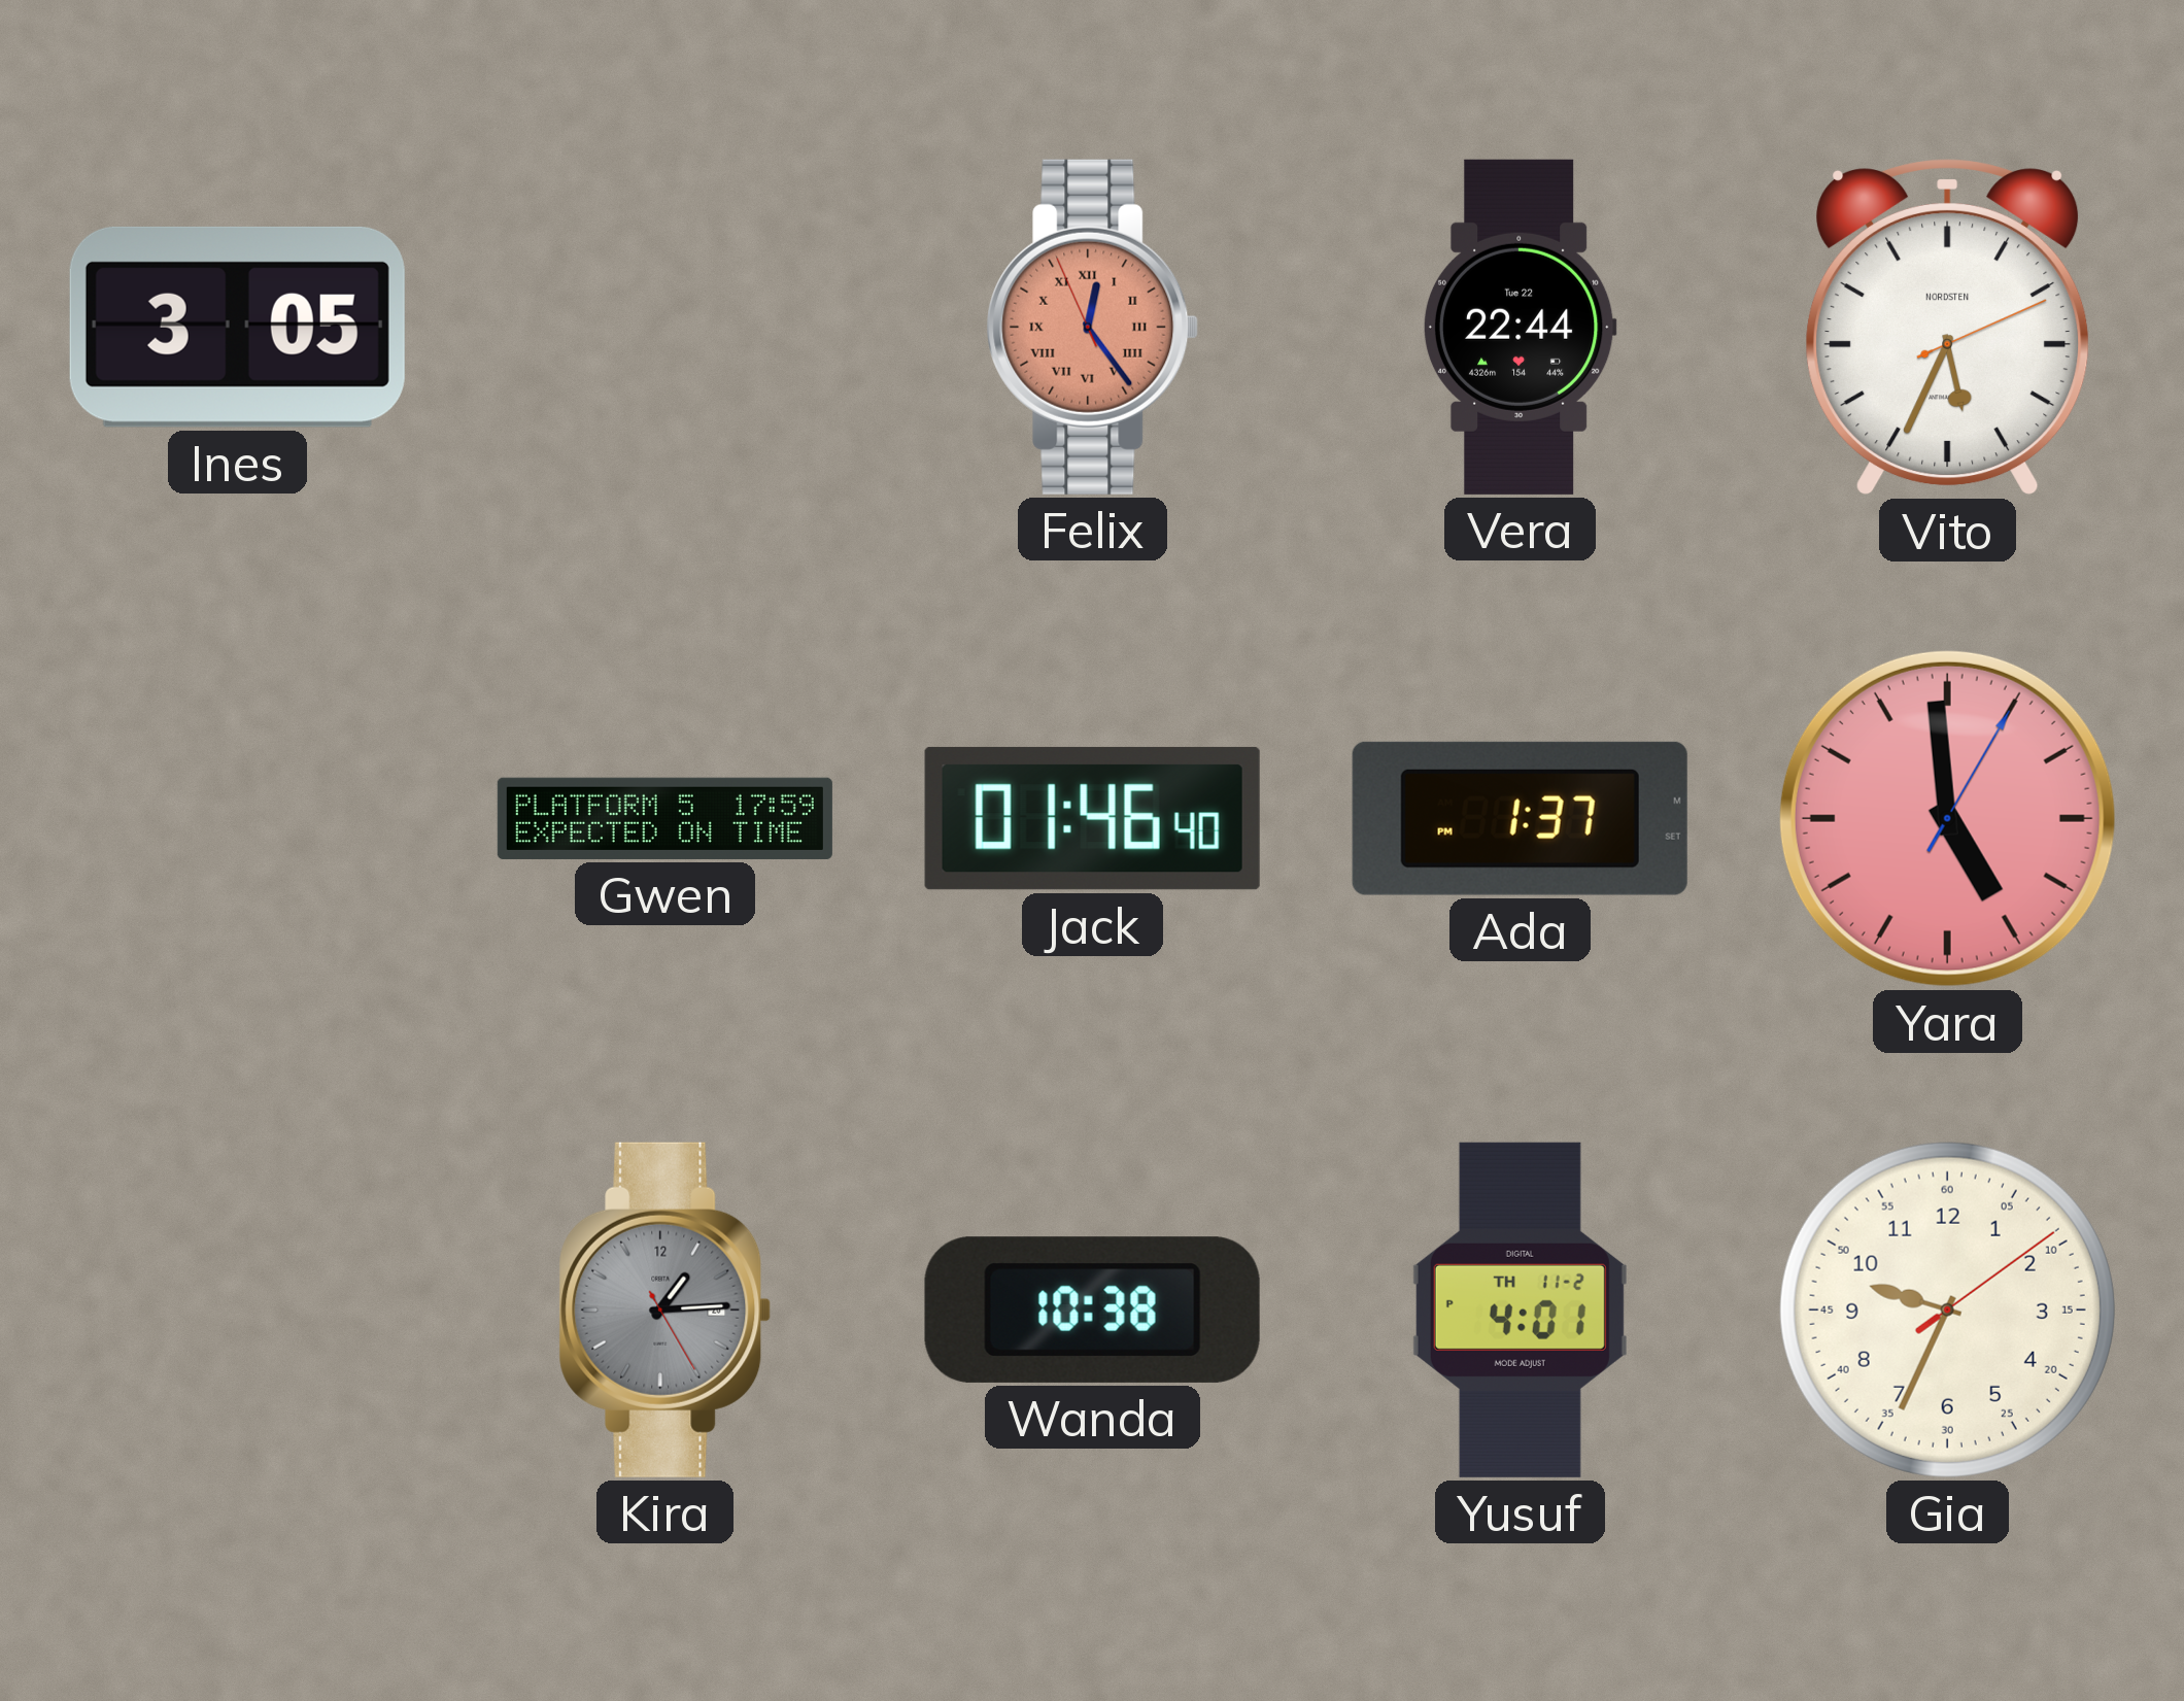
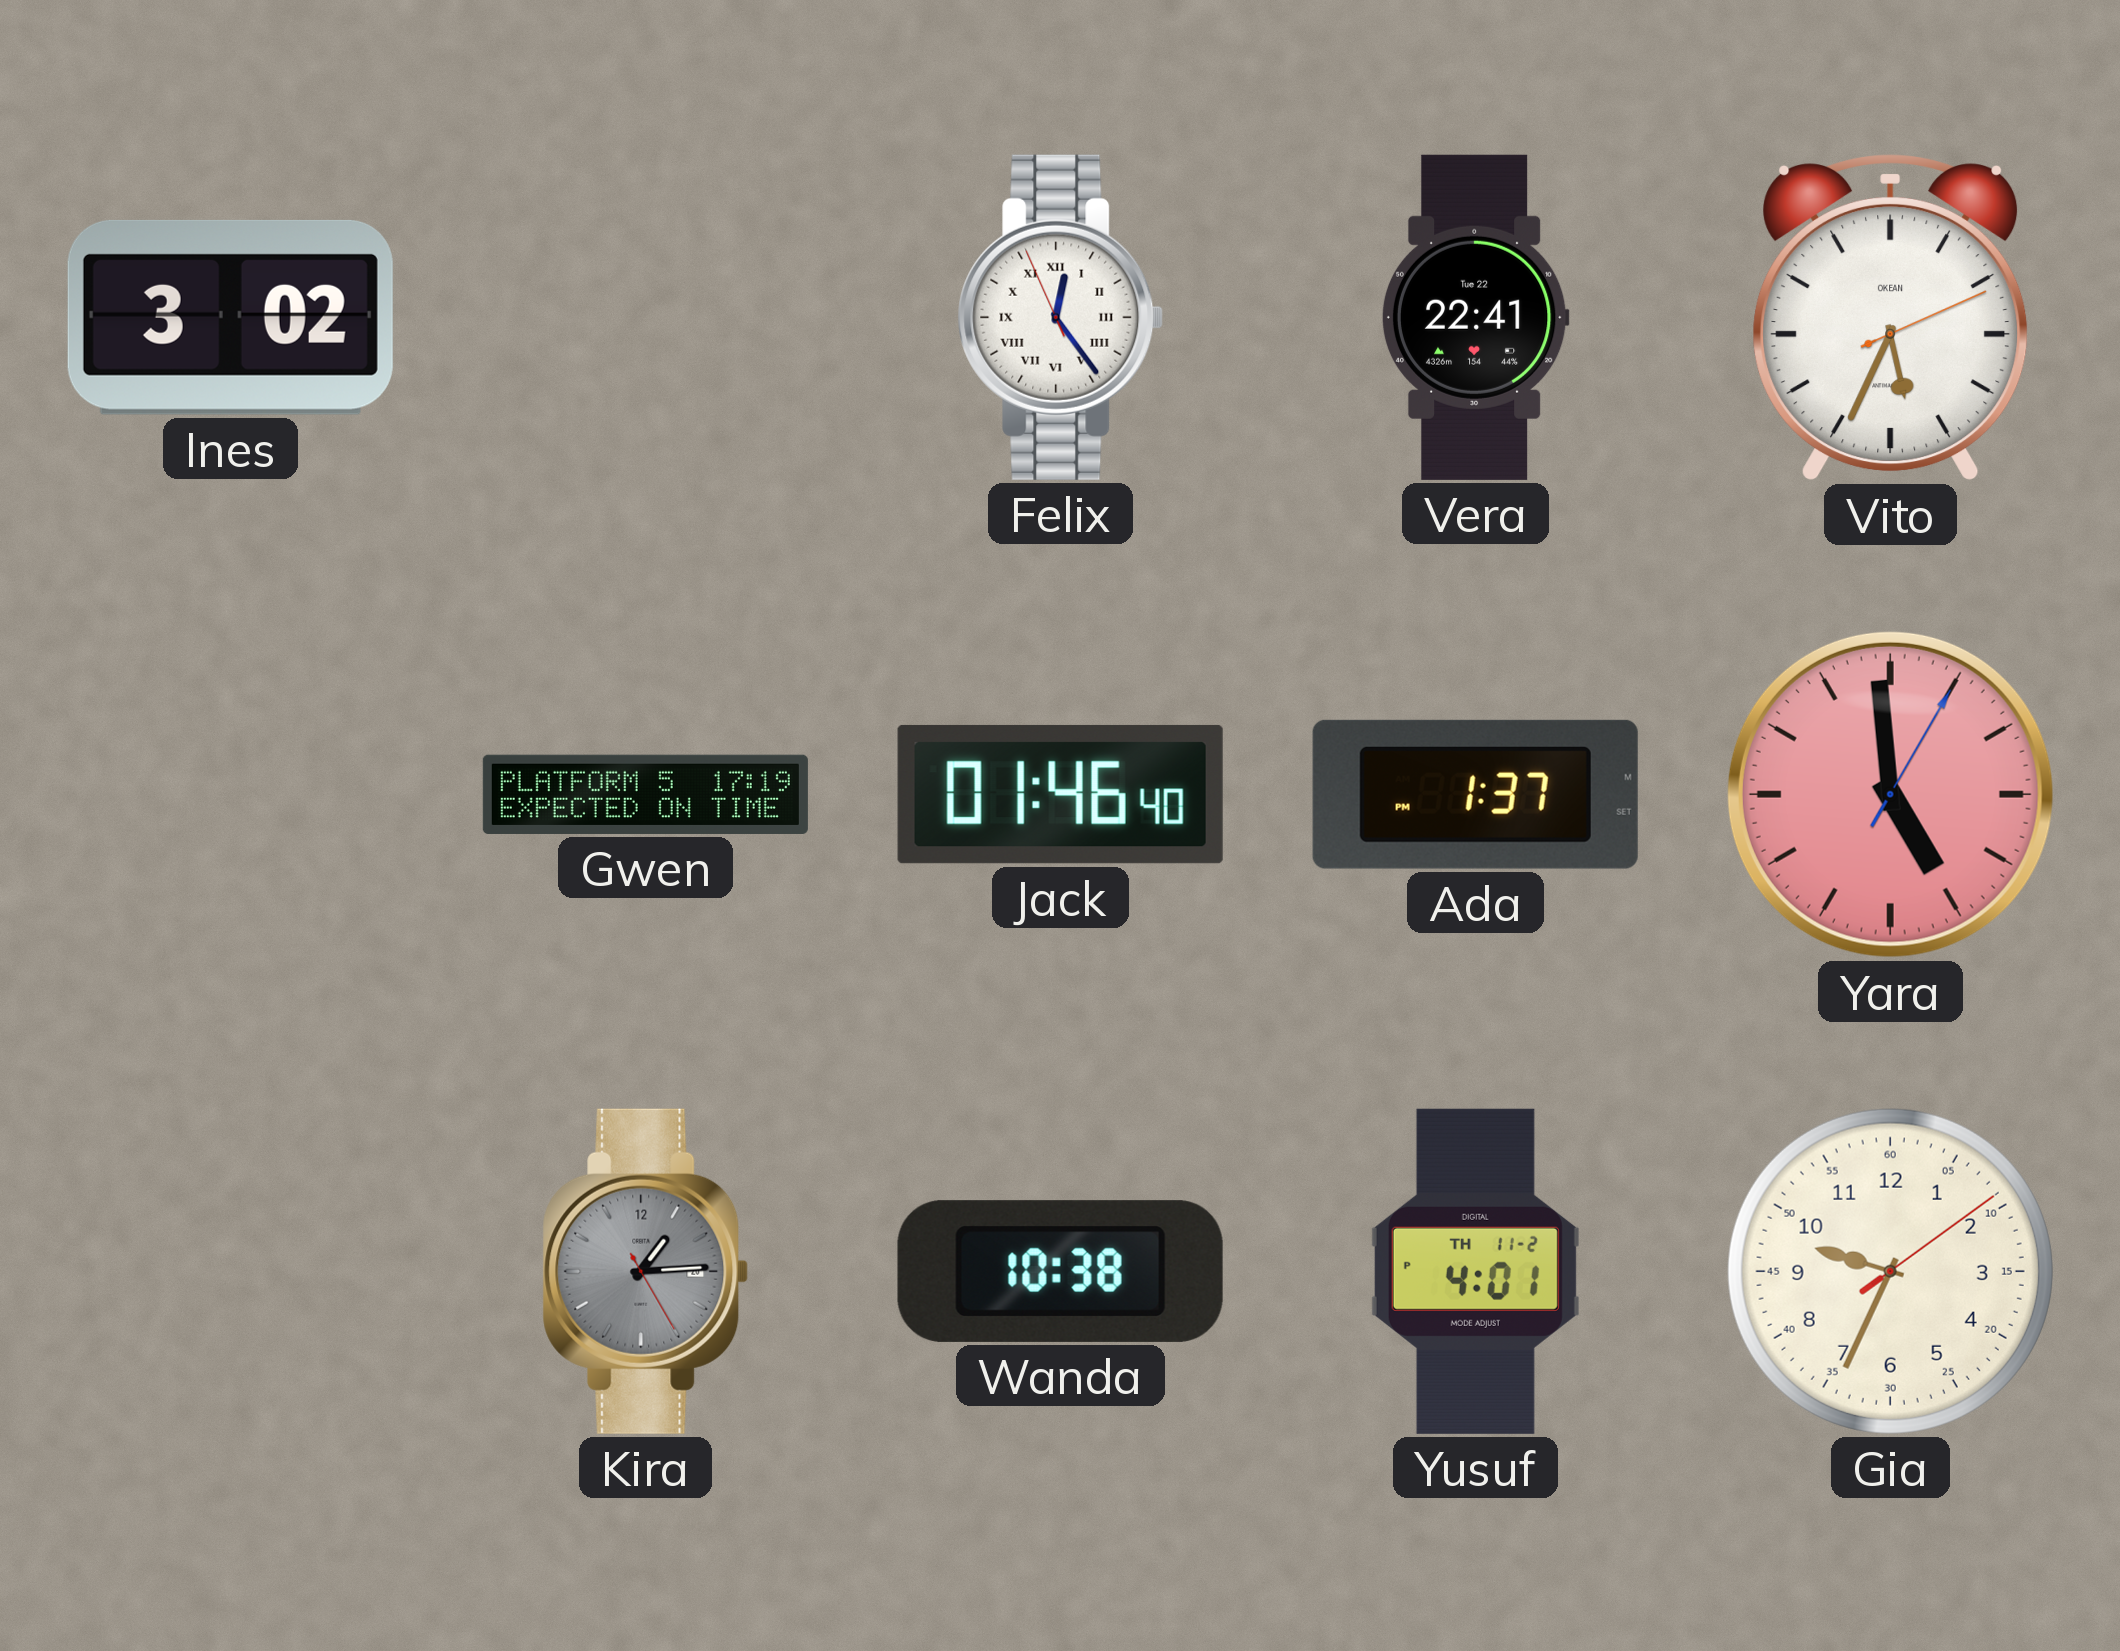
Ines: 3:05 -> 3:02 (230, 317)
Felix dial: salmon -> white (1061, 317)
Vera: 22:44 -> 22:41 (1475, 317)
Vito brand: NORDSTEN -> OKEAN (1891, 318)
Gwen: 17:59 -> 17:19 (645, 794)
